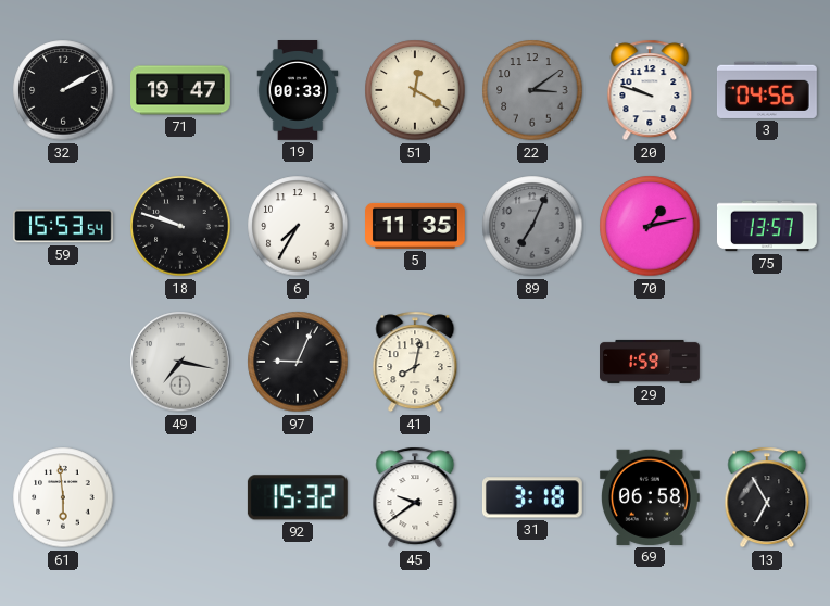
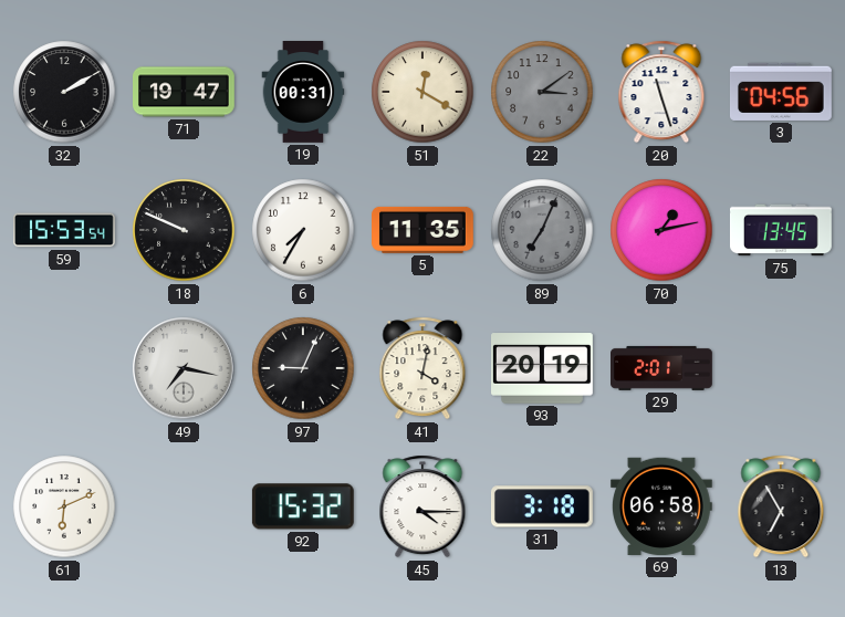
19: 00:33 -> 00:31 (303, 93)
20: 9:48 -> 11:27 (661, 92)
18: 9:48 -> 9:49 (184, 230)
75: 13:57 -> 13:45 (781, 230)
41: 8:02 -> 4:02 (422, 368)
93: none -> 20:19 (543, 368)
29: 1:59 -> 2:01 (663, 368)
61: 5:59 -> 6:11 (64, 506)
45: 9:39 -> 4:15 (422, 506)
